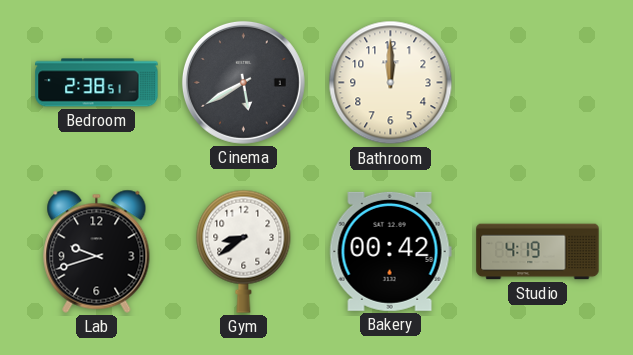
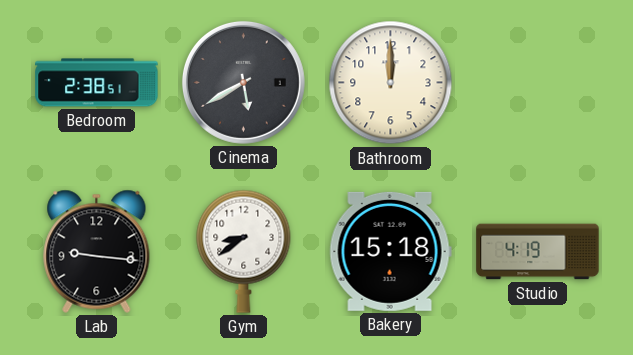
Lab: 9:42 -> 9:16 (97, 251)
Bakery: 00:42 -> 15:18 (390, 251)
